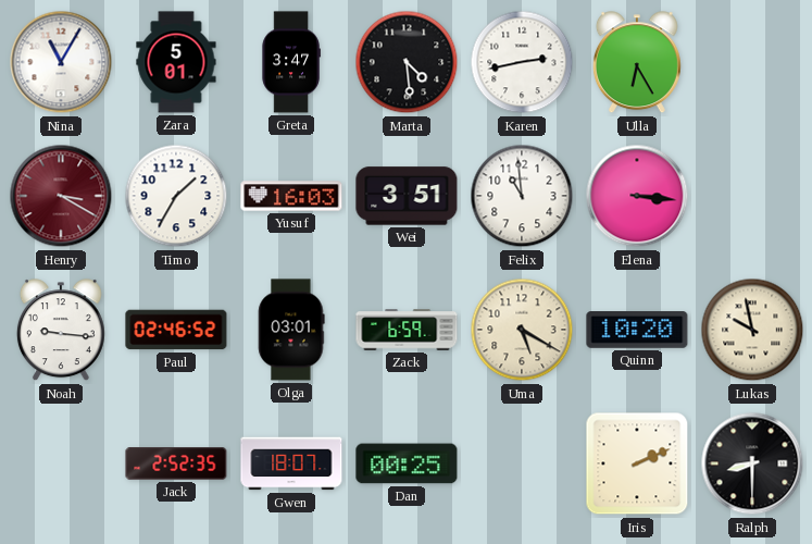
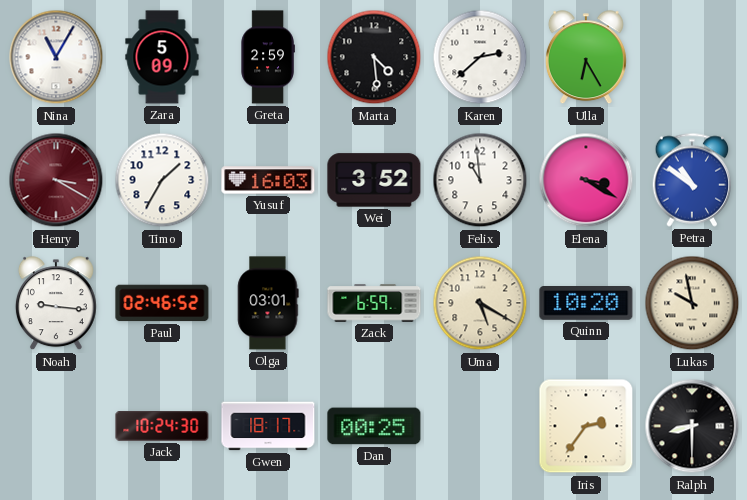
Zara: 5:01 -> 5:09 (162, 57)
Greta: 3:47 -> 2:59 (268, 57)
Karen: 2:43 -> 2:38 (480, 57)
Wei: 3:51 -> 3:52 (374, 180)
Elena: 3:16 -> 3:20 (586, 180)
Petra: none -> 10:51 (692, 180)
Jack: 2:52 -> 10:24 (162, 426)
Gwen: 18:07 -> 18:17 (268, 426)
Iris: 2:11 -> 2:36 (586, 426)
